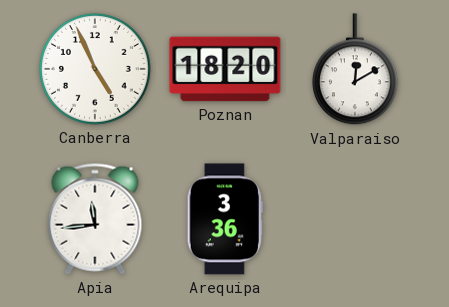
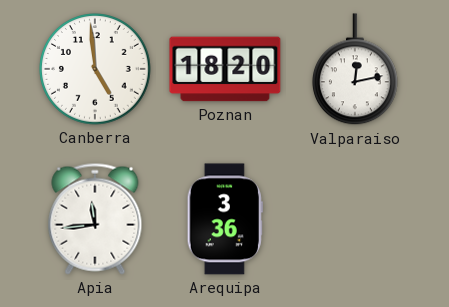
Canberra: 4:56 -> 4:59 (96, 70)
Valparaiso: 12:10 -> 12:13 (355, 70)
